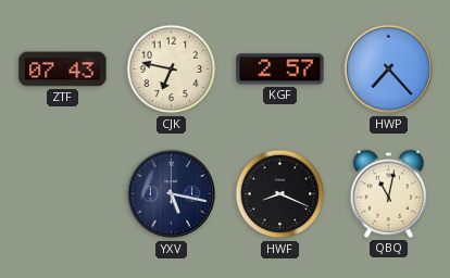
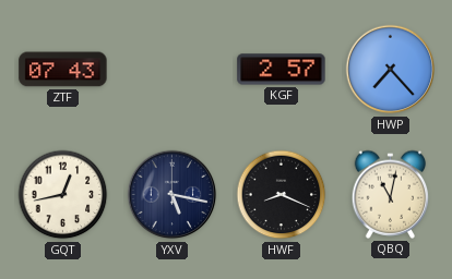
CJK: 6:47 -> none (172, 69)
GQT: none -> 12:43 (63, 195)
